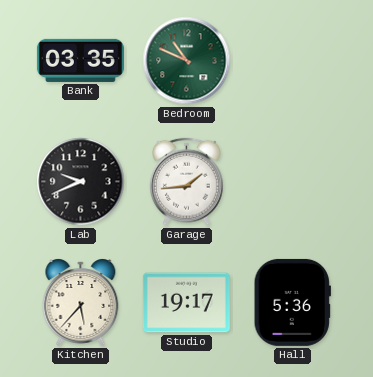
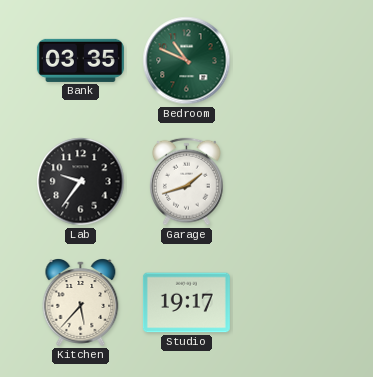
Lab: 9:41 -> 9:36 (81, 182)
Garage: 1:44 -> 1:42 (187, 182)
Hall: 5:36 -> none (292, 302)
